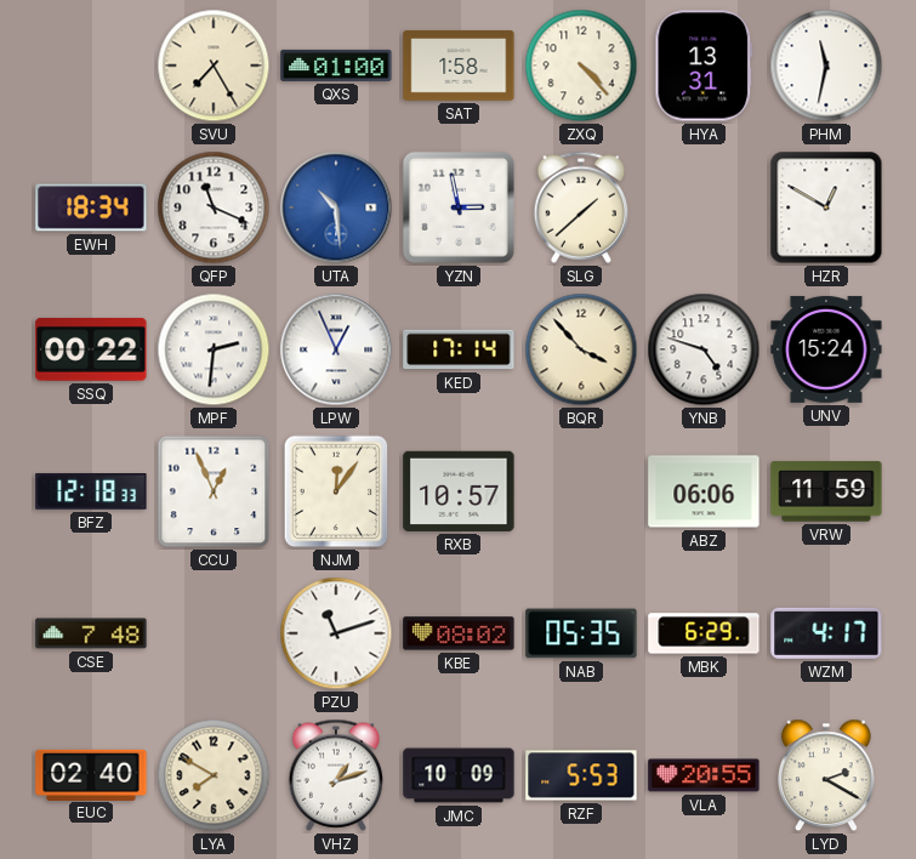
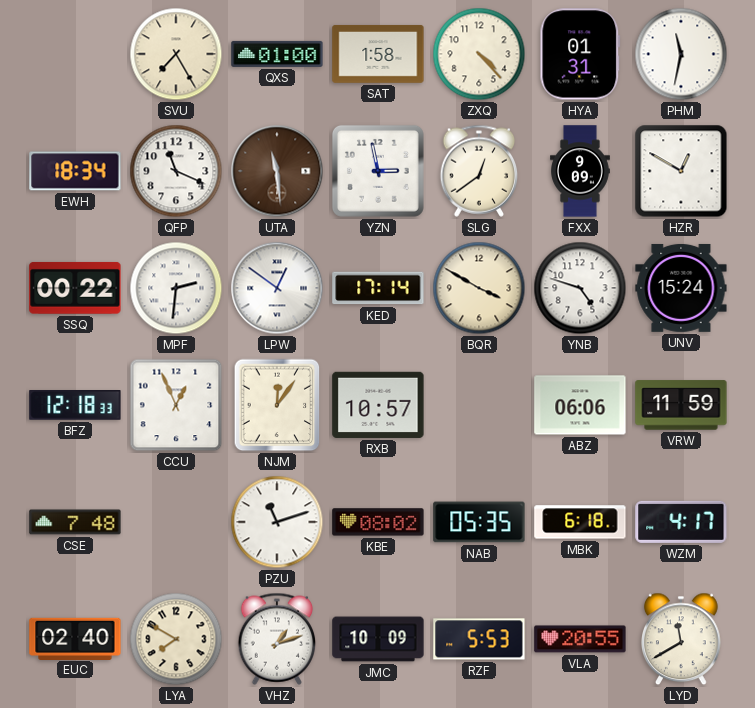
HYA: 13:31 -> 01:31 (580, 54)
UTA: 10:29 -> 11:29 (277, 171)
UTA dial: blue -> brown (277, 171)
SLG: 1:38 -> 12:39 (479, 171)
FXX: none -> 9:09 (581, 171)
LPW: 12:56 -> 12:51 (277, 288)
BQR: 3:53 -> 3:50 (479, 288)
MBK: 6:29 -> 6:18 (580, 522)
LYD: 2:20 -> 11:40 (682, 639)
